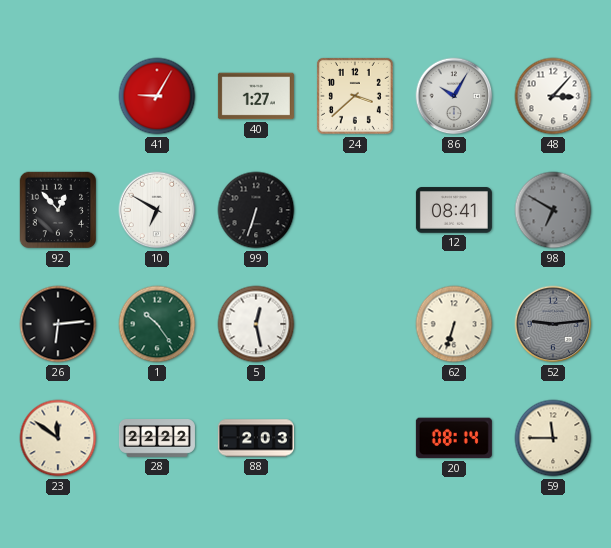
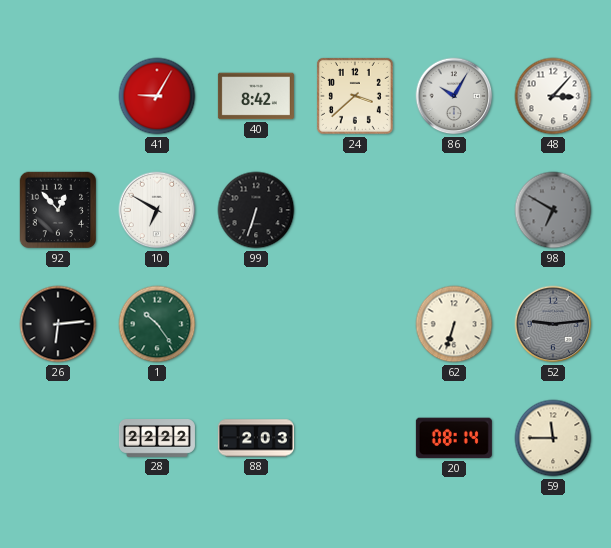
40: 1:27 -> 8:42 (256, 96)
12: 08:41 -> none (454, 210)
5: 12:28 -> none (256, 324)
23: 11:51 -> none (58, 438)
